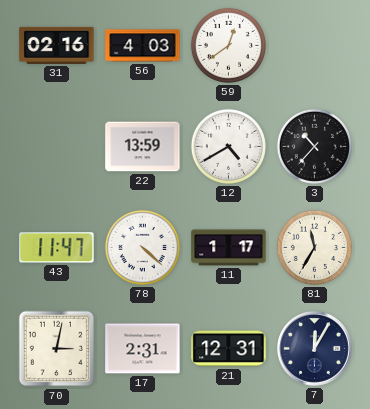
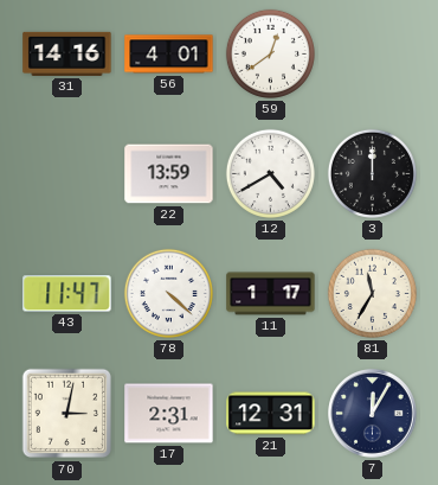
31: 02:16 -> 14:16 (67, 53)
56: 4:03 -> 4:01 (169, 55)
3: 10:37 -> 12:00 (372, 173)
